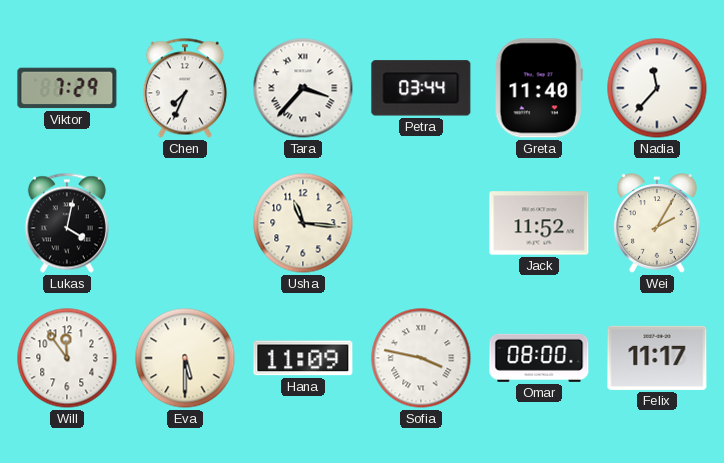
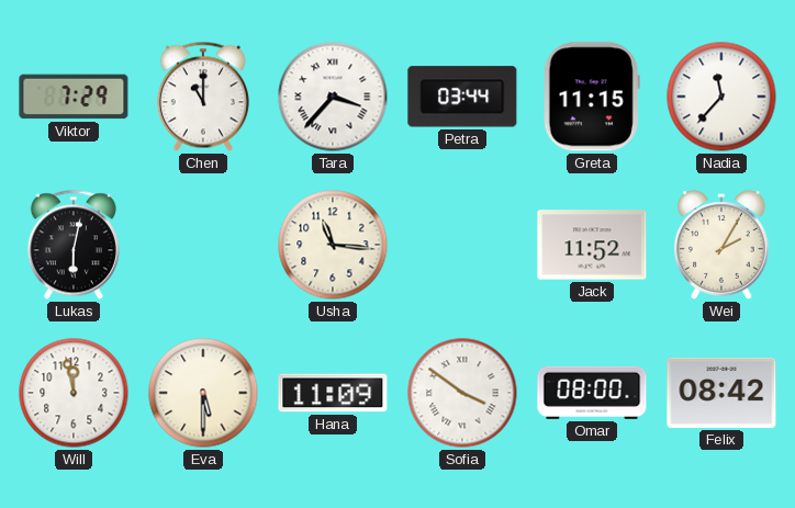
Chen: 7:34 -> 11:00 (203, 97)
Greta: 11:40 -> 11:15 (592, 97)
Lukas: 4:02 -> 6:02 (74, 245)
Will: 11:54 -> 11:58 (74, 393)
Sofia: 3:47 -> 3:51 (462, 393)
Felix: 11:17 -> 08:42 (721, 393)
